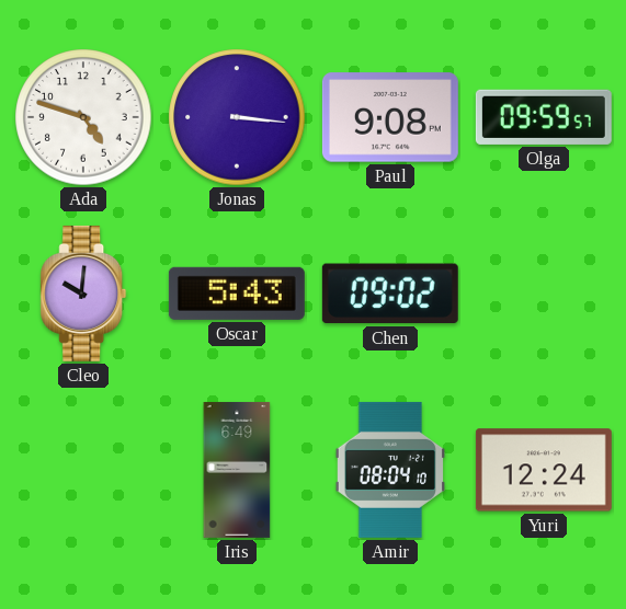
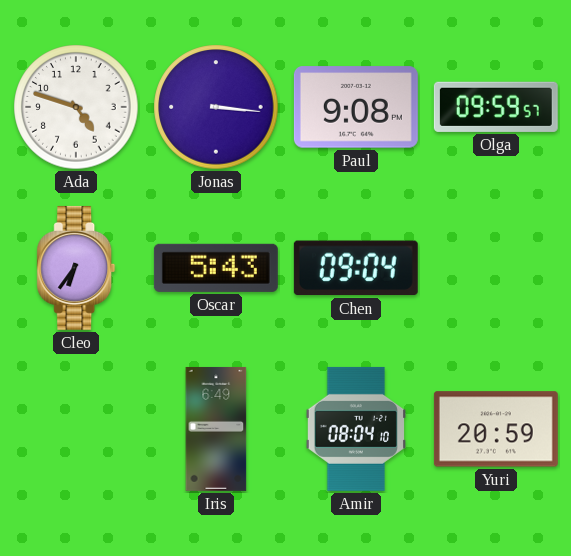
Cleo: 10:01 -> 6:36 (76, 268)
Chen: 09:02 -> 09:04 (356, 268)
Yuri: 12:24 -> 20:59 (496, 429)
